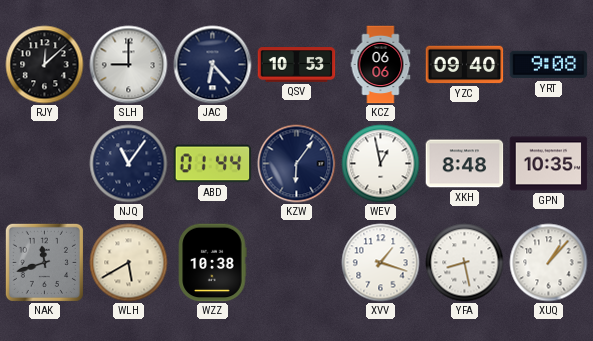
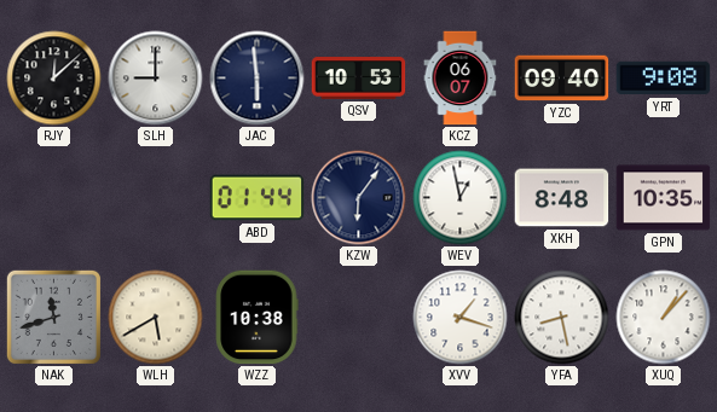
JAC: 6:23 -> 5:59 (258, 79)
KCZ: 06:06 -> 06:07 (461, 79)
NJQ: 11:06 -> none (129, 164)
